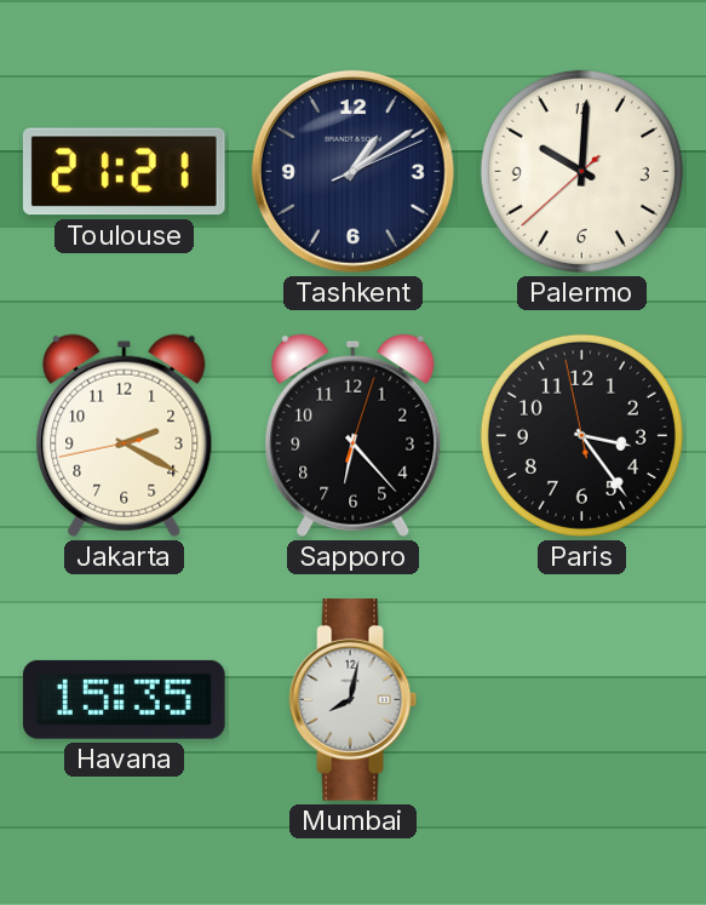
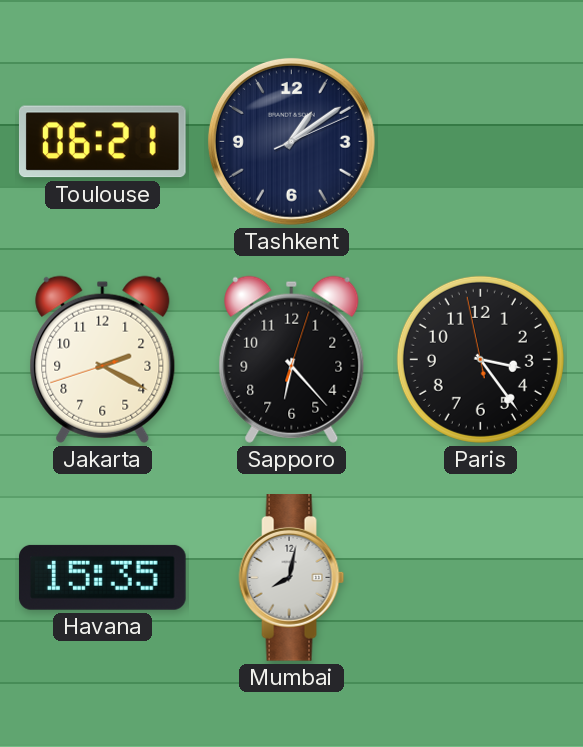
Toulouse: 21:21 -> 06:21 (102, 142)
Palermo: 10:00 -> none (581, 171)
Jakarta: 2:19:43 -> 2:19:42 (103, 359)
